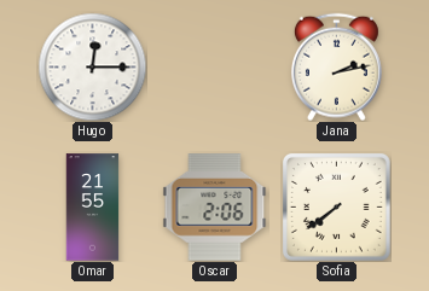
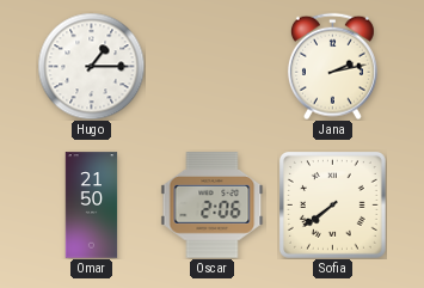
Hugo: 12:15 -> 1:15 (91, 66)
Omar: 21:55 -> 21:50 (92, 206)
